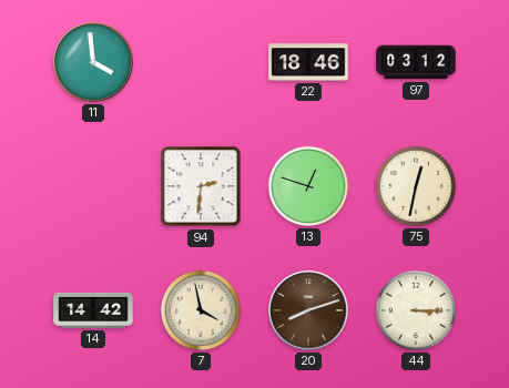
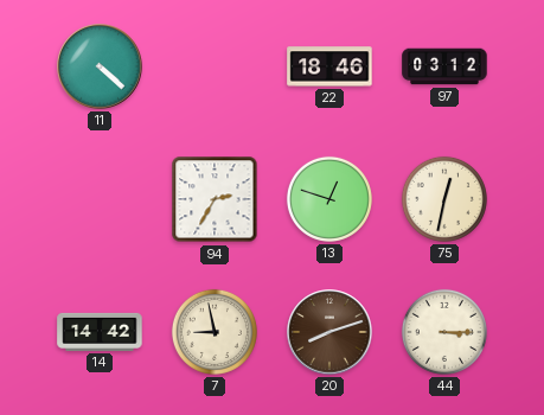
11: 3:59 -> 4:22 (100, 66)
94: 2:31 -> 2:35 (215, 199)
7: 3:58 -> 8:58 (215, 332)
